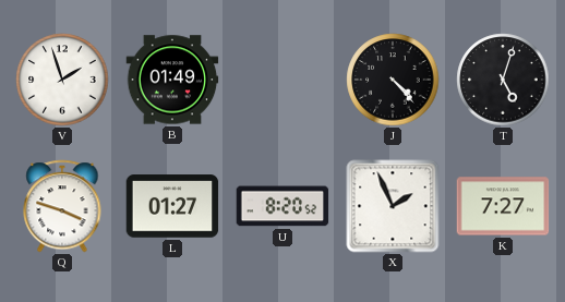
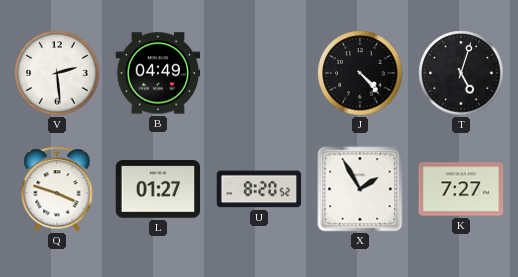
V: 1:57 -> 2:29 (57, 73)
B: 01:49 -> 04:49 (158, 73)
X: 1:56 -> 1:55 (360, 189)
